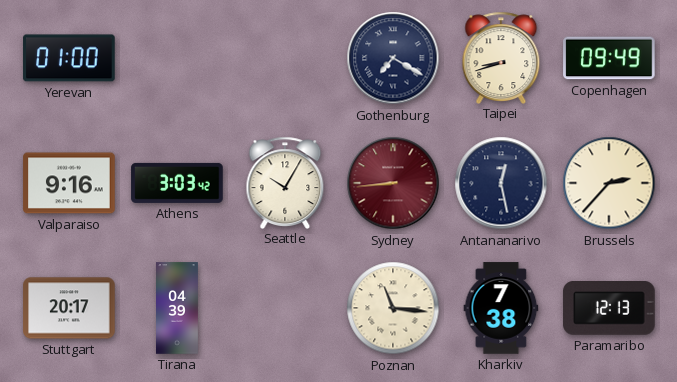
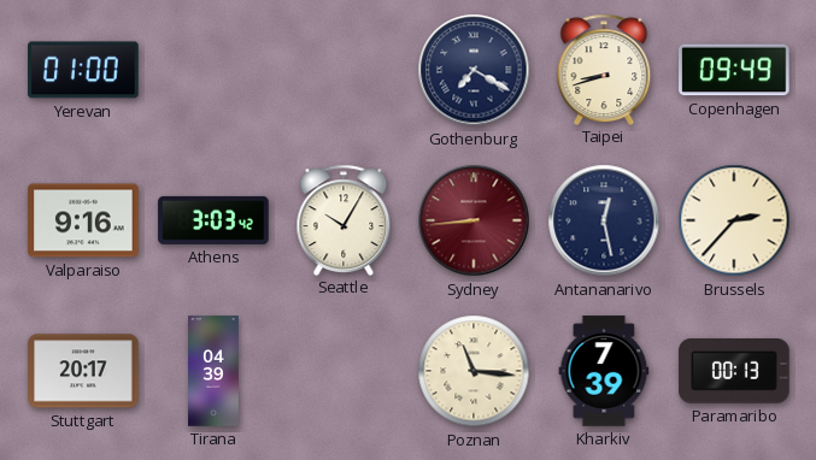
Kharkiv: 7:38 -> 7:39 (604, 371)
Paramaribo: 12:13 -> 00:13 (734, 372)
